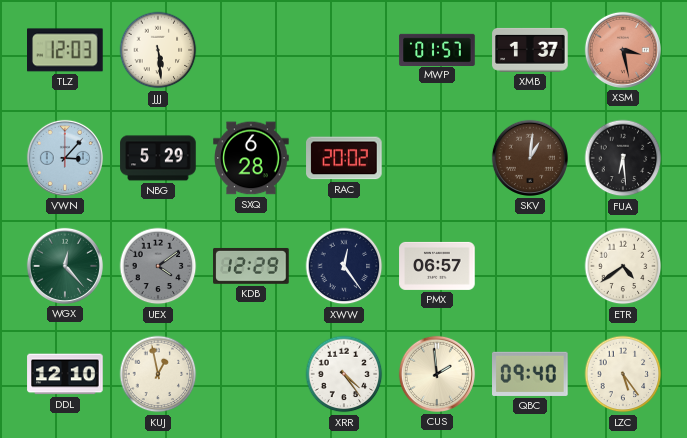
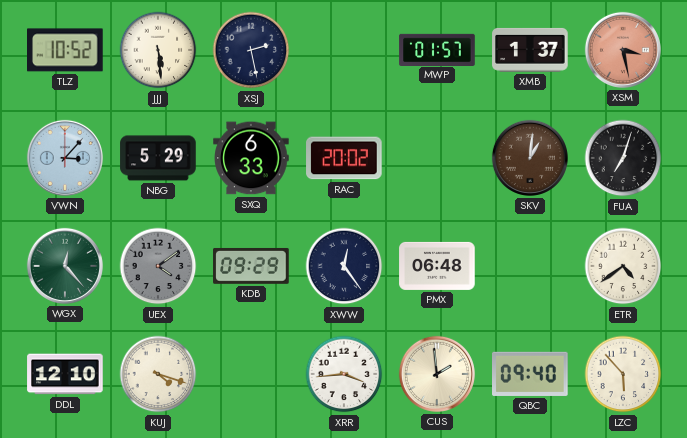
TLZ: 12:03 -> 10:52 (65, 50)
XSJ: none -> 2:28 (251, 50)
SXQ: 6:28 -> 6:33 (251, 158)
FUA: 6:29 -> 7:03 (623, 158)
KDB: 12:29 -> 09:29 (251, 266)
PMX: 06:57 -> 06:48 (437, 266)
KUJ: 12:58 -> 4:18 (158, 374)
XRR: 4:24 -> 3:44 (344, 374)
LZC: 5:24 -> 5:53 (623, 374)
